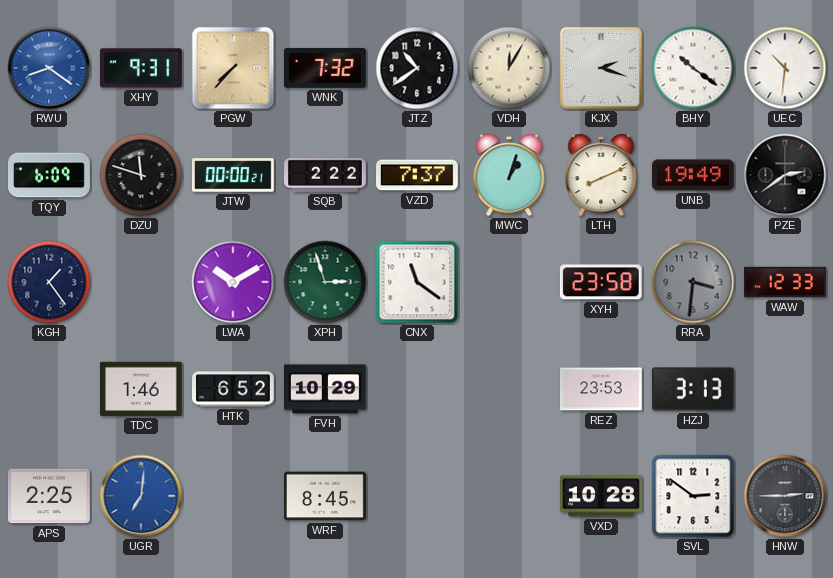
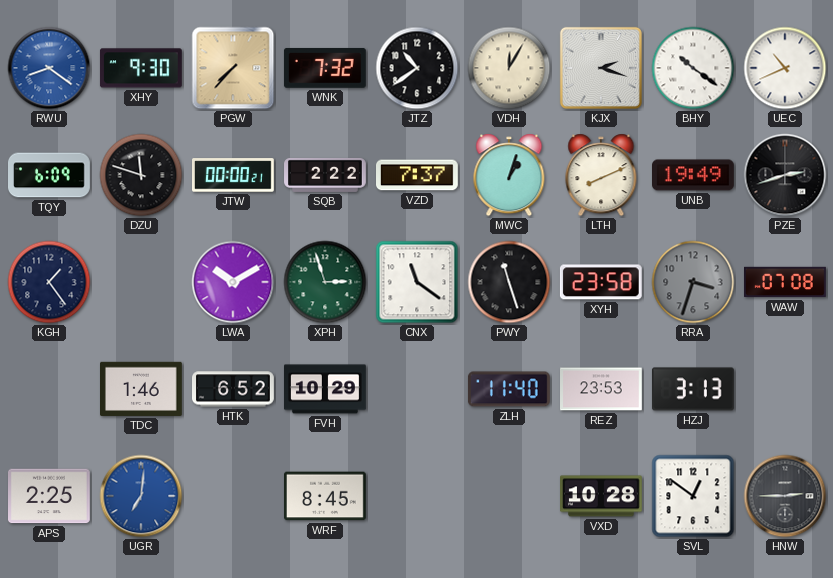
XHY: 9:31 -> 9:30 (141, 68)
UEC: 10:31 -> 10:41 (785, 68)
PZE: 2:39 -> 2:42 (785, 175)
PWY: none -> 11:27 (509, 282)
RRA: 3:31 -> 3:33 (693, 282)
WAW: 12:33 -> 07:08 (786, 282)
ZLH: none -> 11:40 (509, 389)
SVL: 2:51 -> 12:51 (693, 496)
